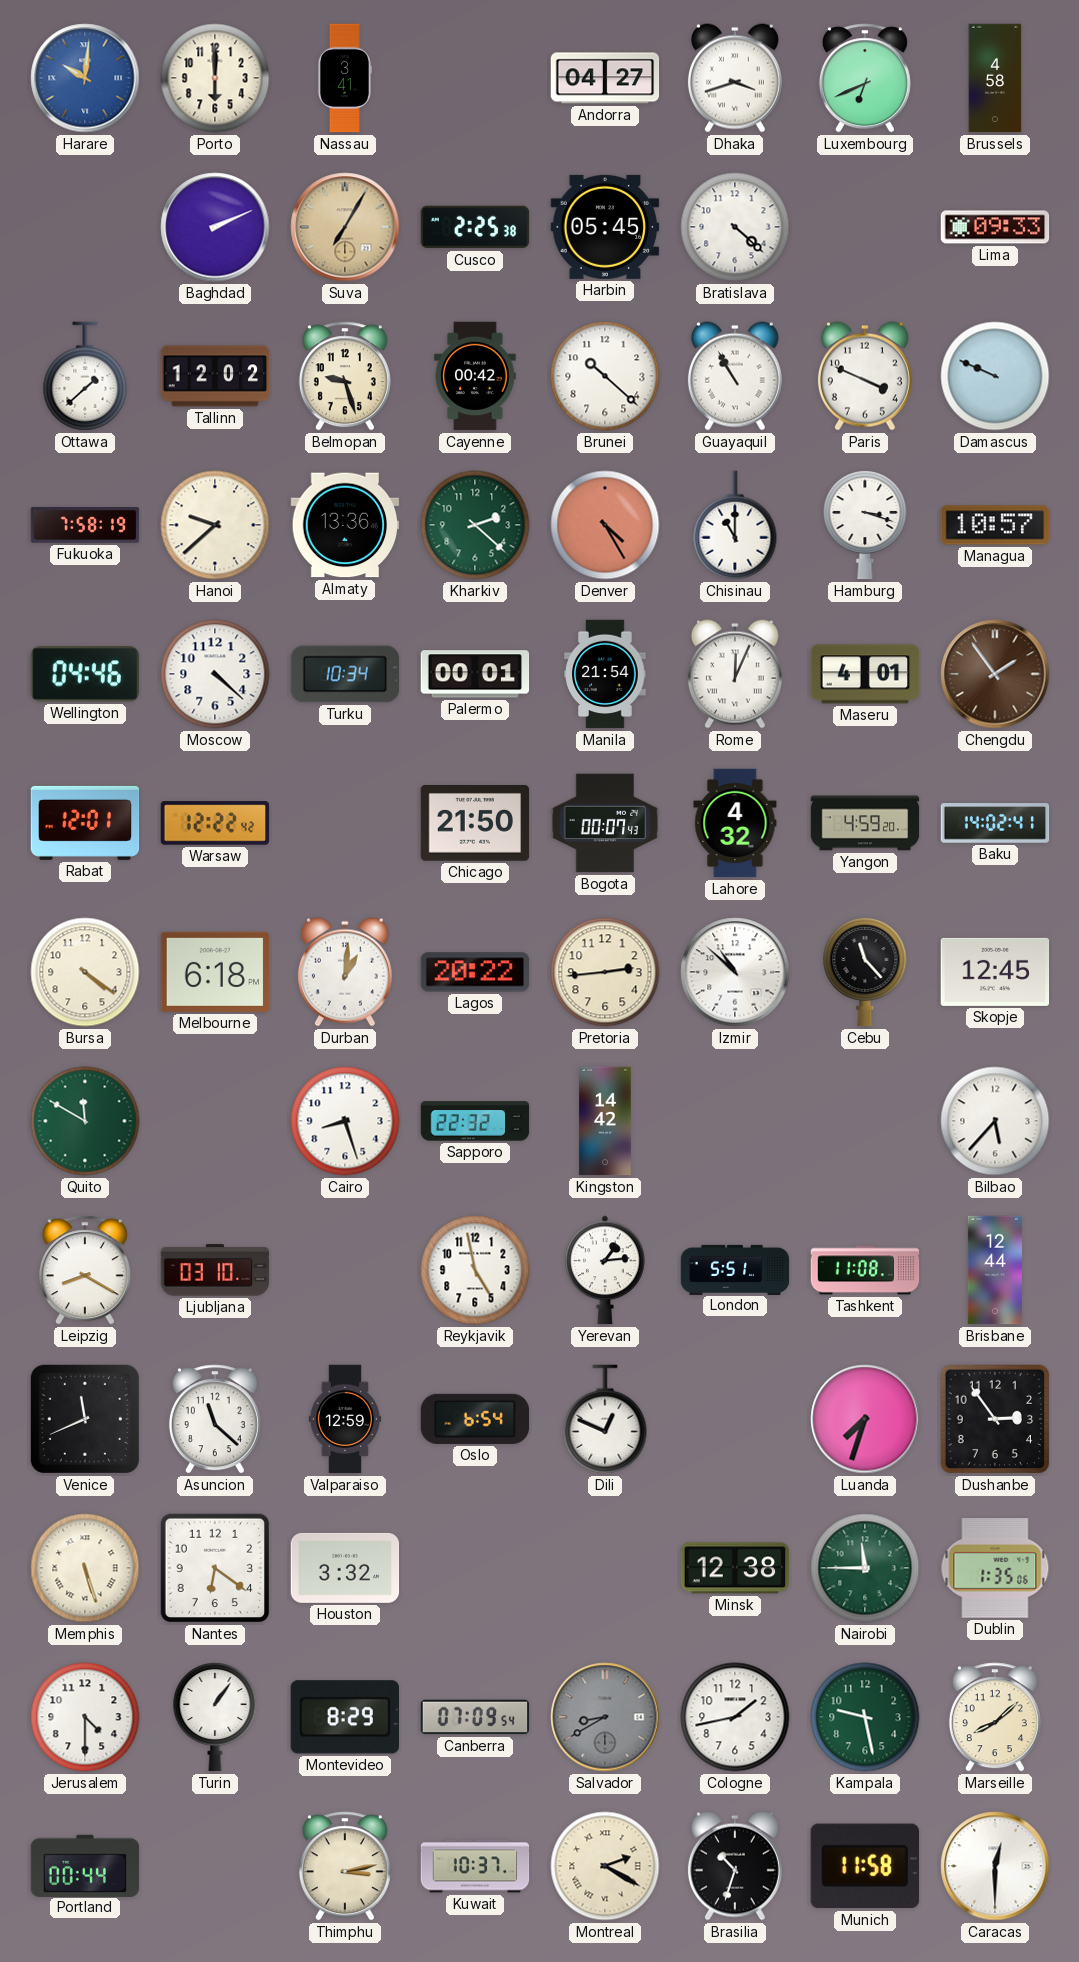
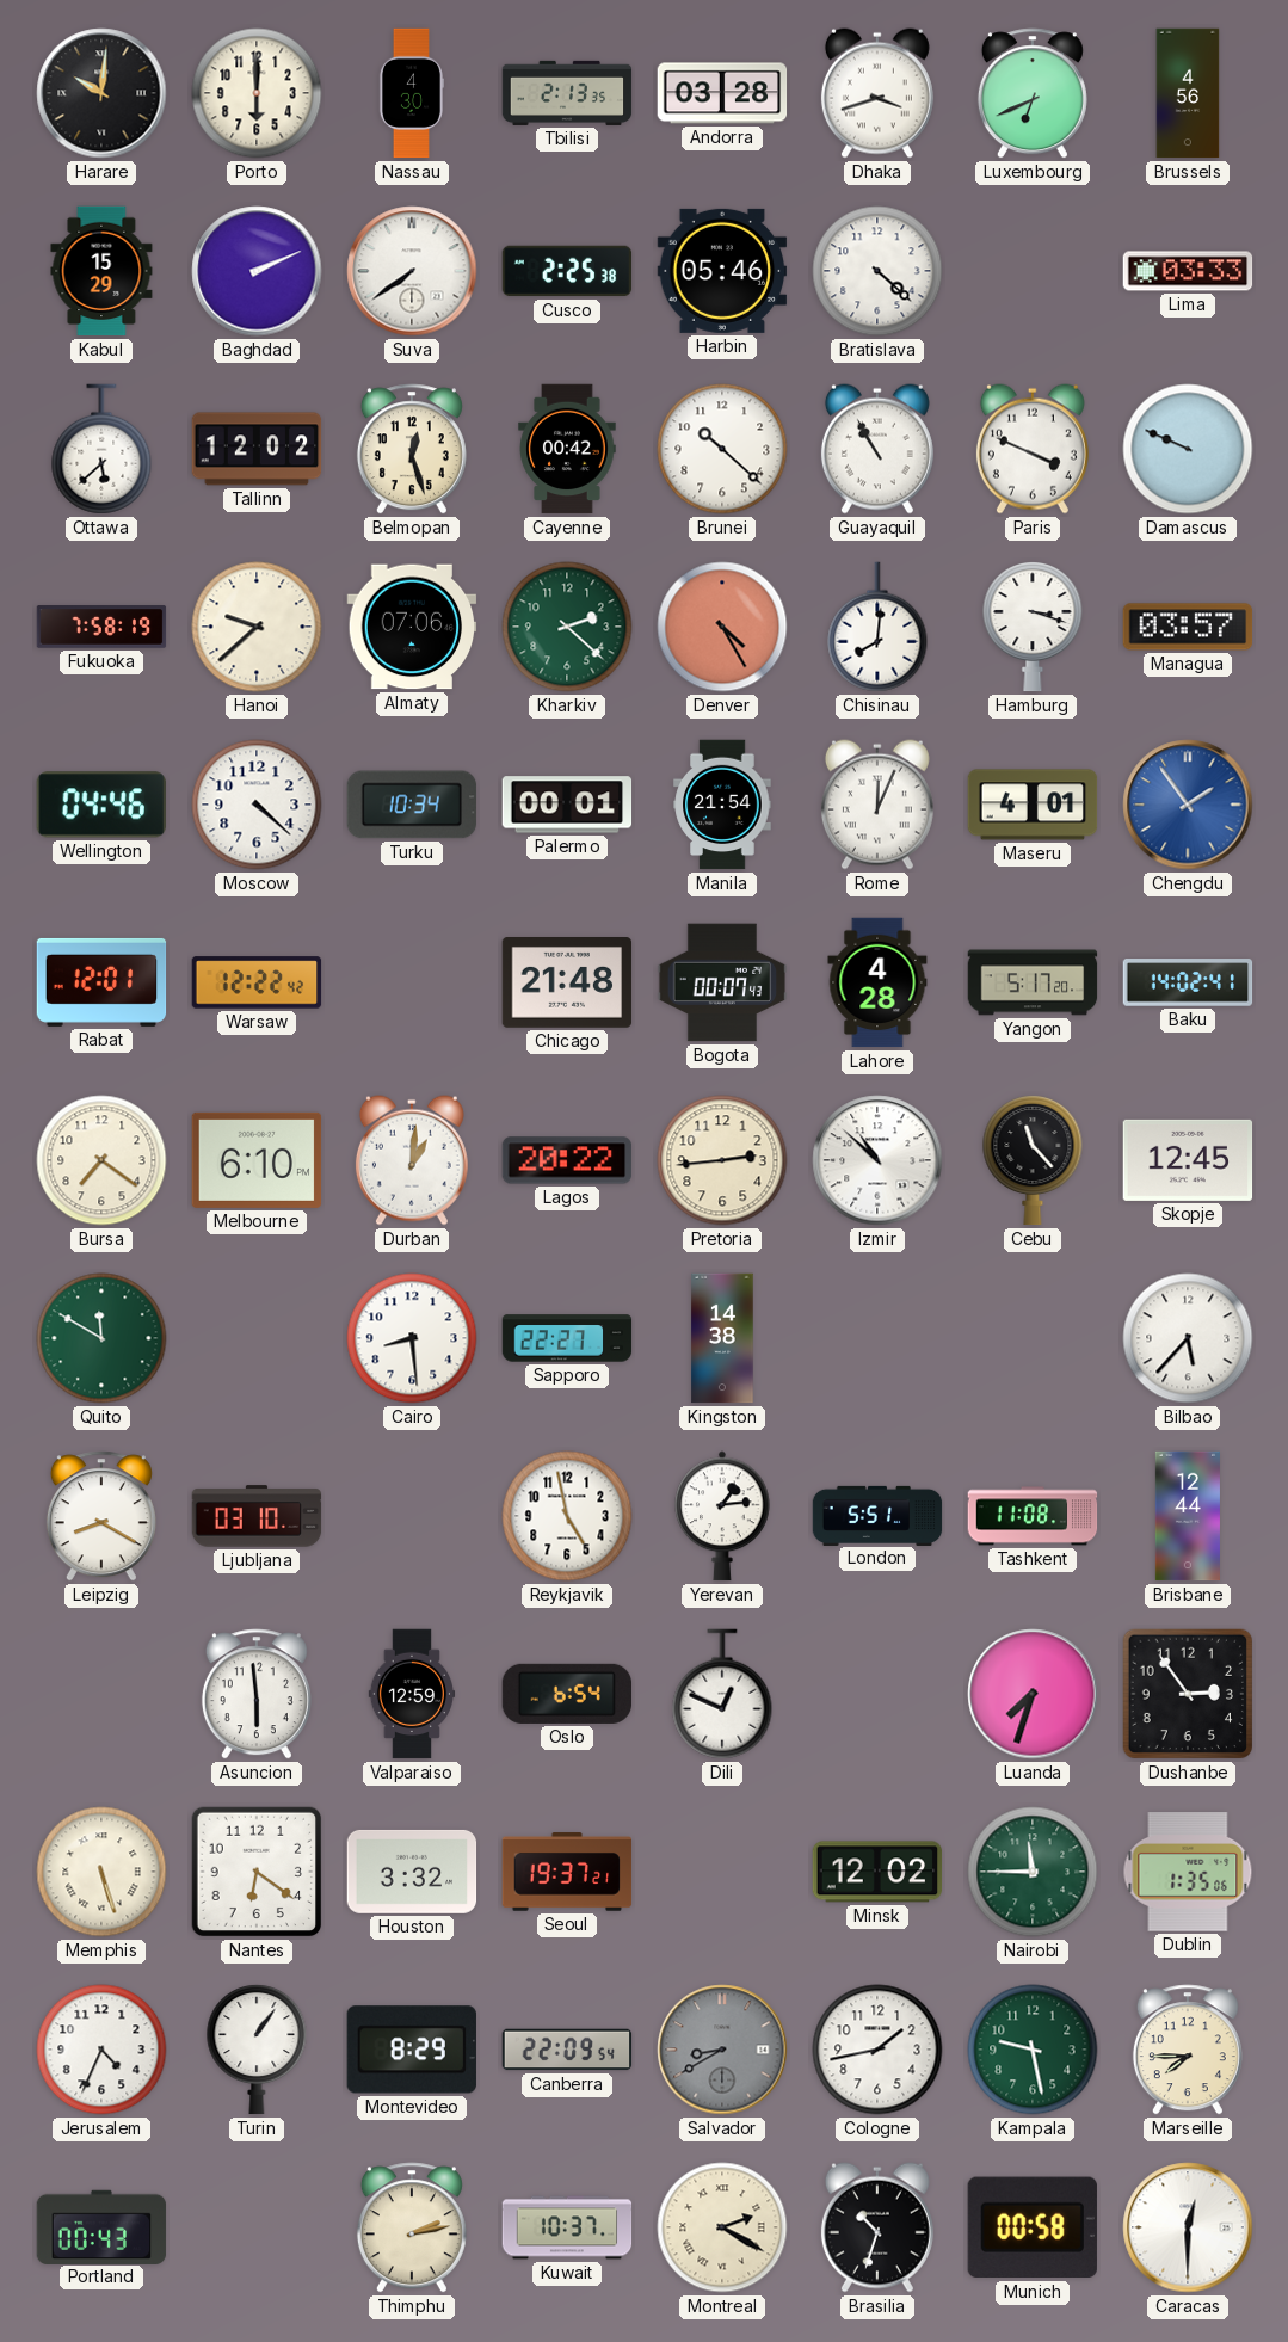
Harare dial: blue -> black (101, 93)
Nassau: 3:41 -> 4:30 (411, 93)
Tbilisi: none -> 2:13 (567, 93)
Andorra: 04:27 -> 03:28 (722, 93)
Brussels: 4:58 -> 4:56 (1188, 93)
Kabul: none -> 15:29 (101, 271)
Suva: 7:05 -> 7:39 (412, 271)
Suva dial: champagne -> white (412, 271)
Harbin: 05:45 -> 05:46 (722, 271)
Lima: 09:33 -> 03:33 (1188, 271)
Ottawa: 1:38 -> 5:38 (101, 449)
Belmopan: 9:27 -> 12:27 (412, 449)
Almaty: 13:36 -> 07:06 (412, 627)
Chisinau: 11:00 -> 8:01 (877, 627)
Managua: 10:57 -> 03:57 (1188, 627)
Chengdu dial: brown -> blue (1188, 805)
Chicago: 21:50 -> 21:48 (567, 984)
Lahore: 4:32 -> 4:28 (877, 982)
Yangon: 4:59 -> 5:17 (1033, 982)
Bursa: 4:21 -> 7:21 (101, 1160)
Melbourne: 6:18 -> 6:10 (257, 1160)
Cairo: 8:27 -> 8:29 (412, 1338)
Sapporo: 22:32 -> 22:27 (567, 1338)
Kingston: 14:42 -> 14:38 (722, 1338)
Venice: 11:41 -> none (85, 1419)
Asuncion: 11:22 -> 5:59 (257, 1694)
Seoul: none -> 19:37 (567, 1872)
Minsk: 12:38 -> 12:02 (877, 1872)
Jerusalem: 4:30 -> 4:34 (101, 2050)
Canberra: 07:09 -> 22:09 (567, 2050)
Marseille: 8:08 -> 7:45 (1188, 2050)
Portland: 00:44 -> 00:43 (101, 2226)
Thimphu: 3:13 -> 2:13 (412, 2227)
Munich: 11:58 -> 00:58 (1033, 2227)
